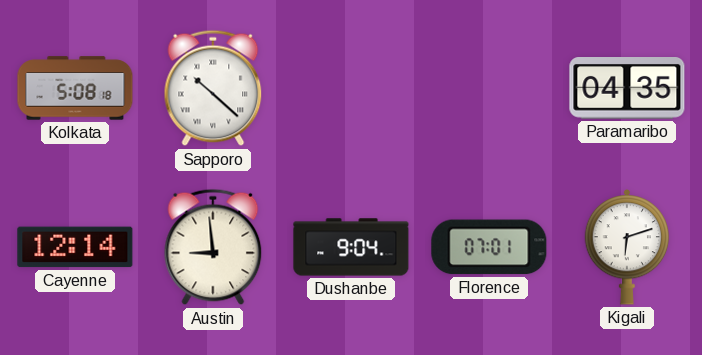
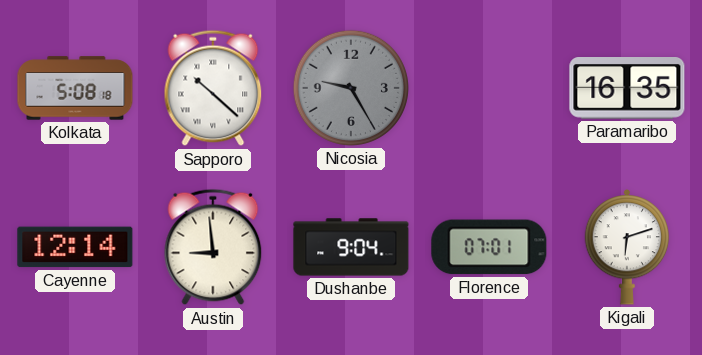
Nicosia: none -> 9:25 (351, 88)
Paramaribo: 04:35 -> 16:35 (627, 88)
